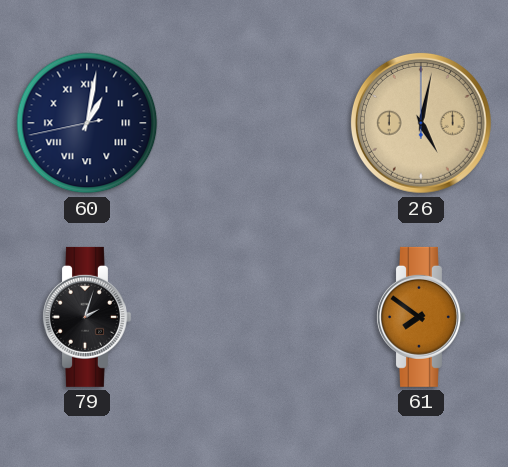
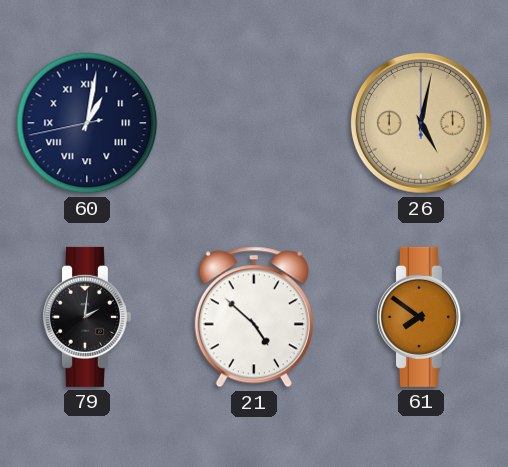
79: 2:03 -> 2:01 (86, 317)
21: none -> 4:52 (254, 317)
